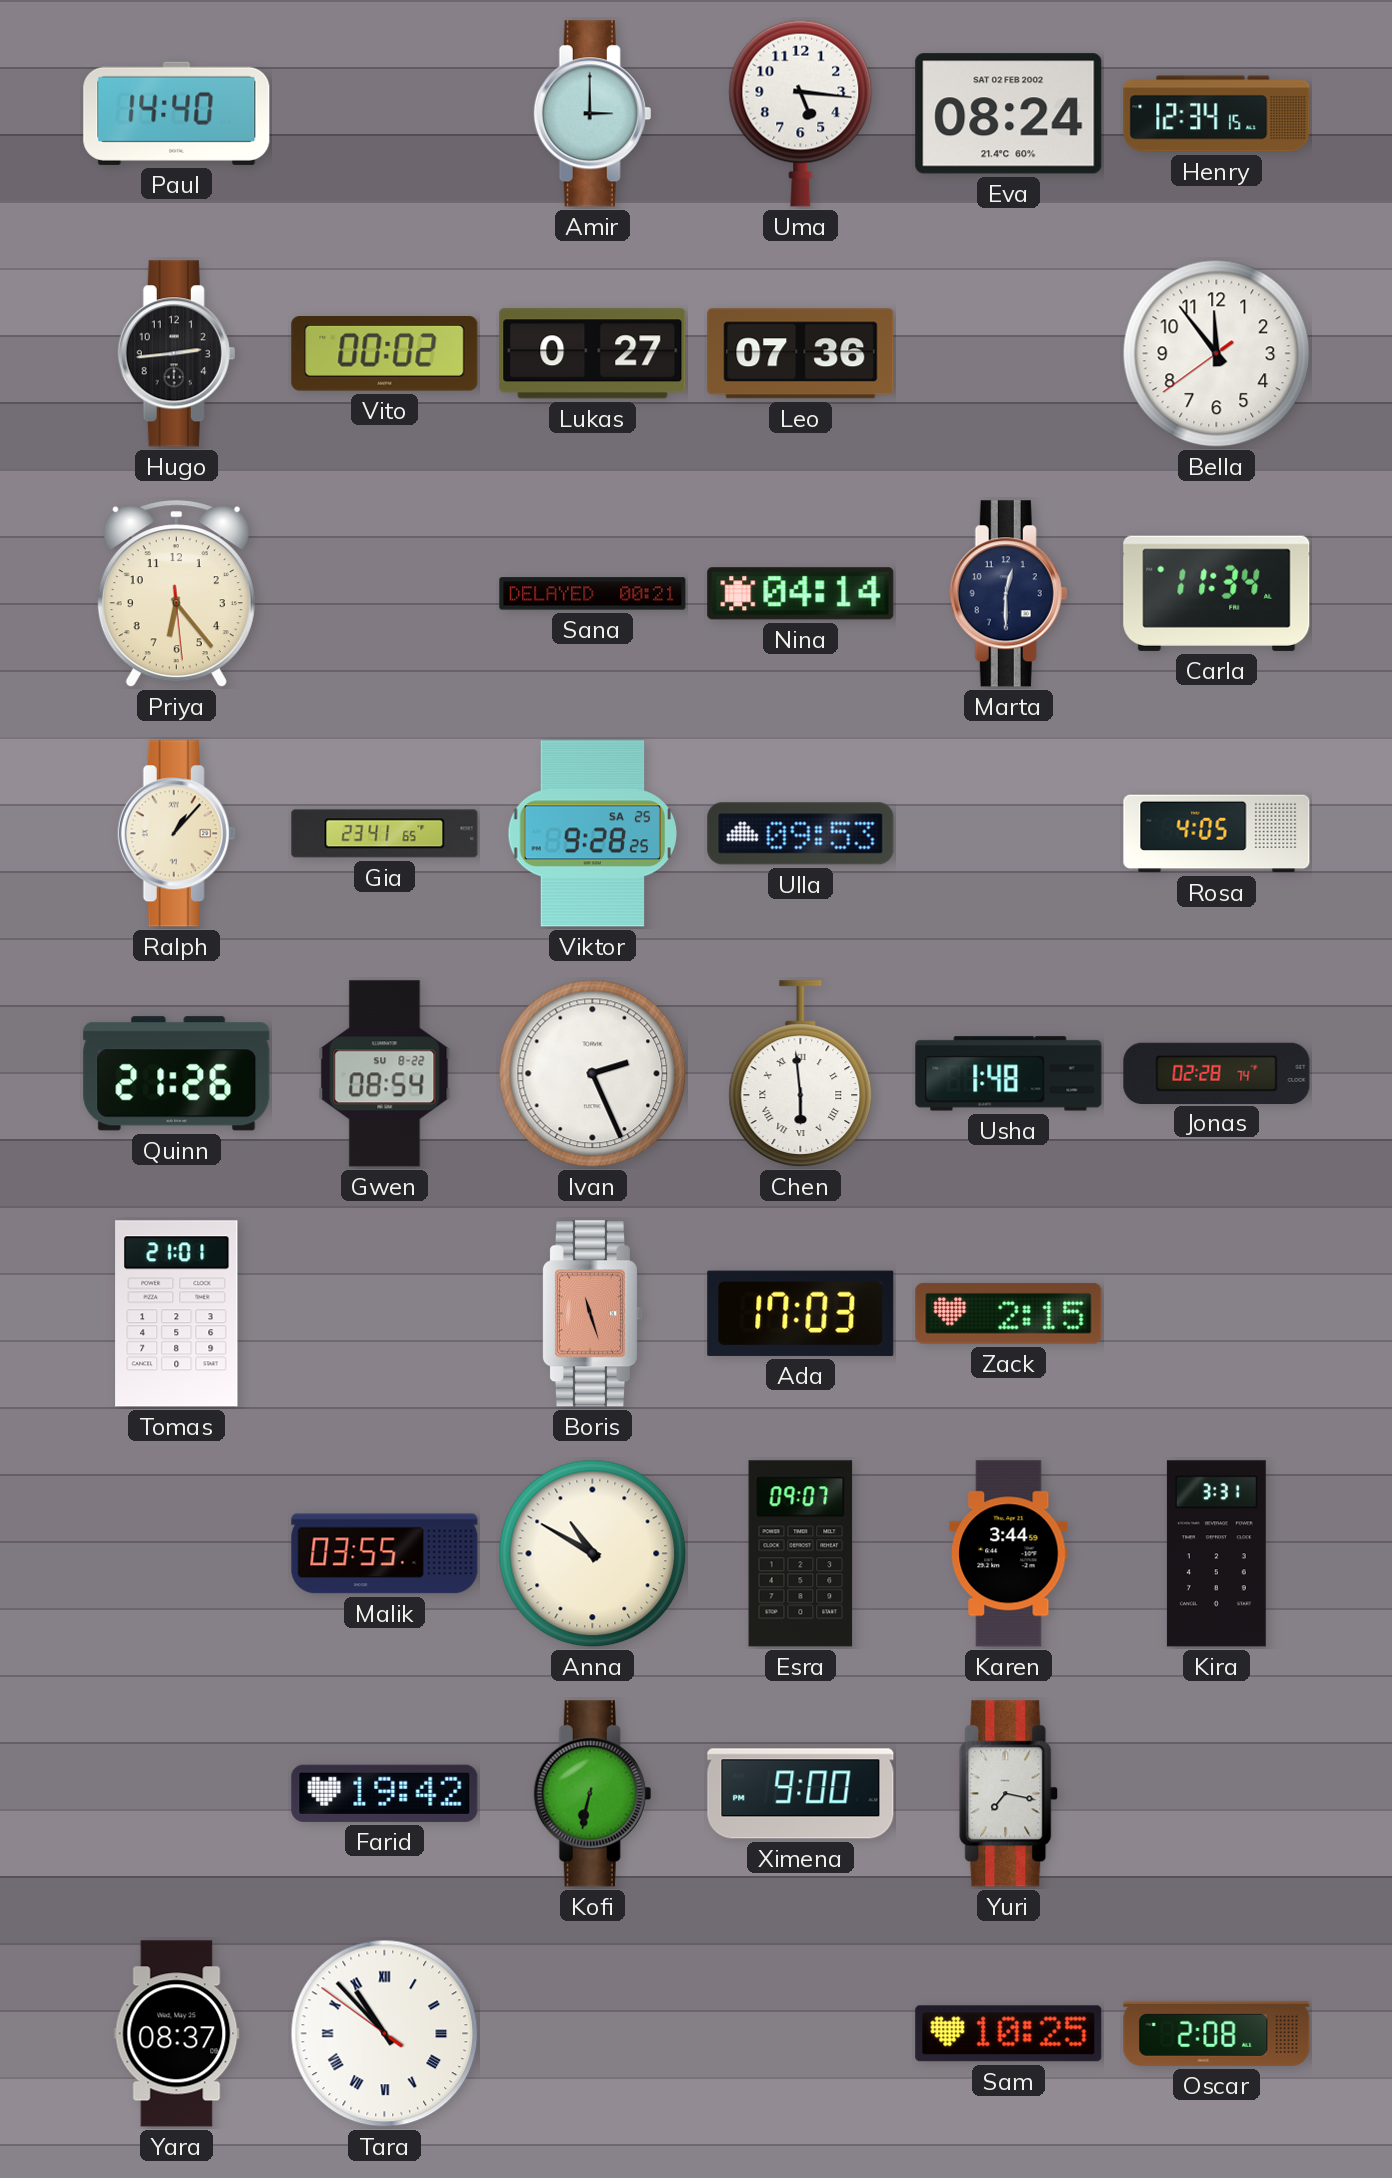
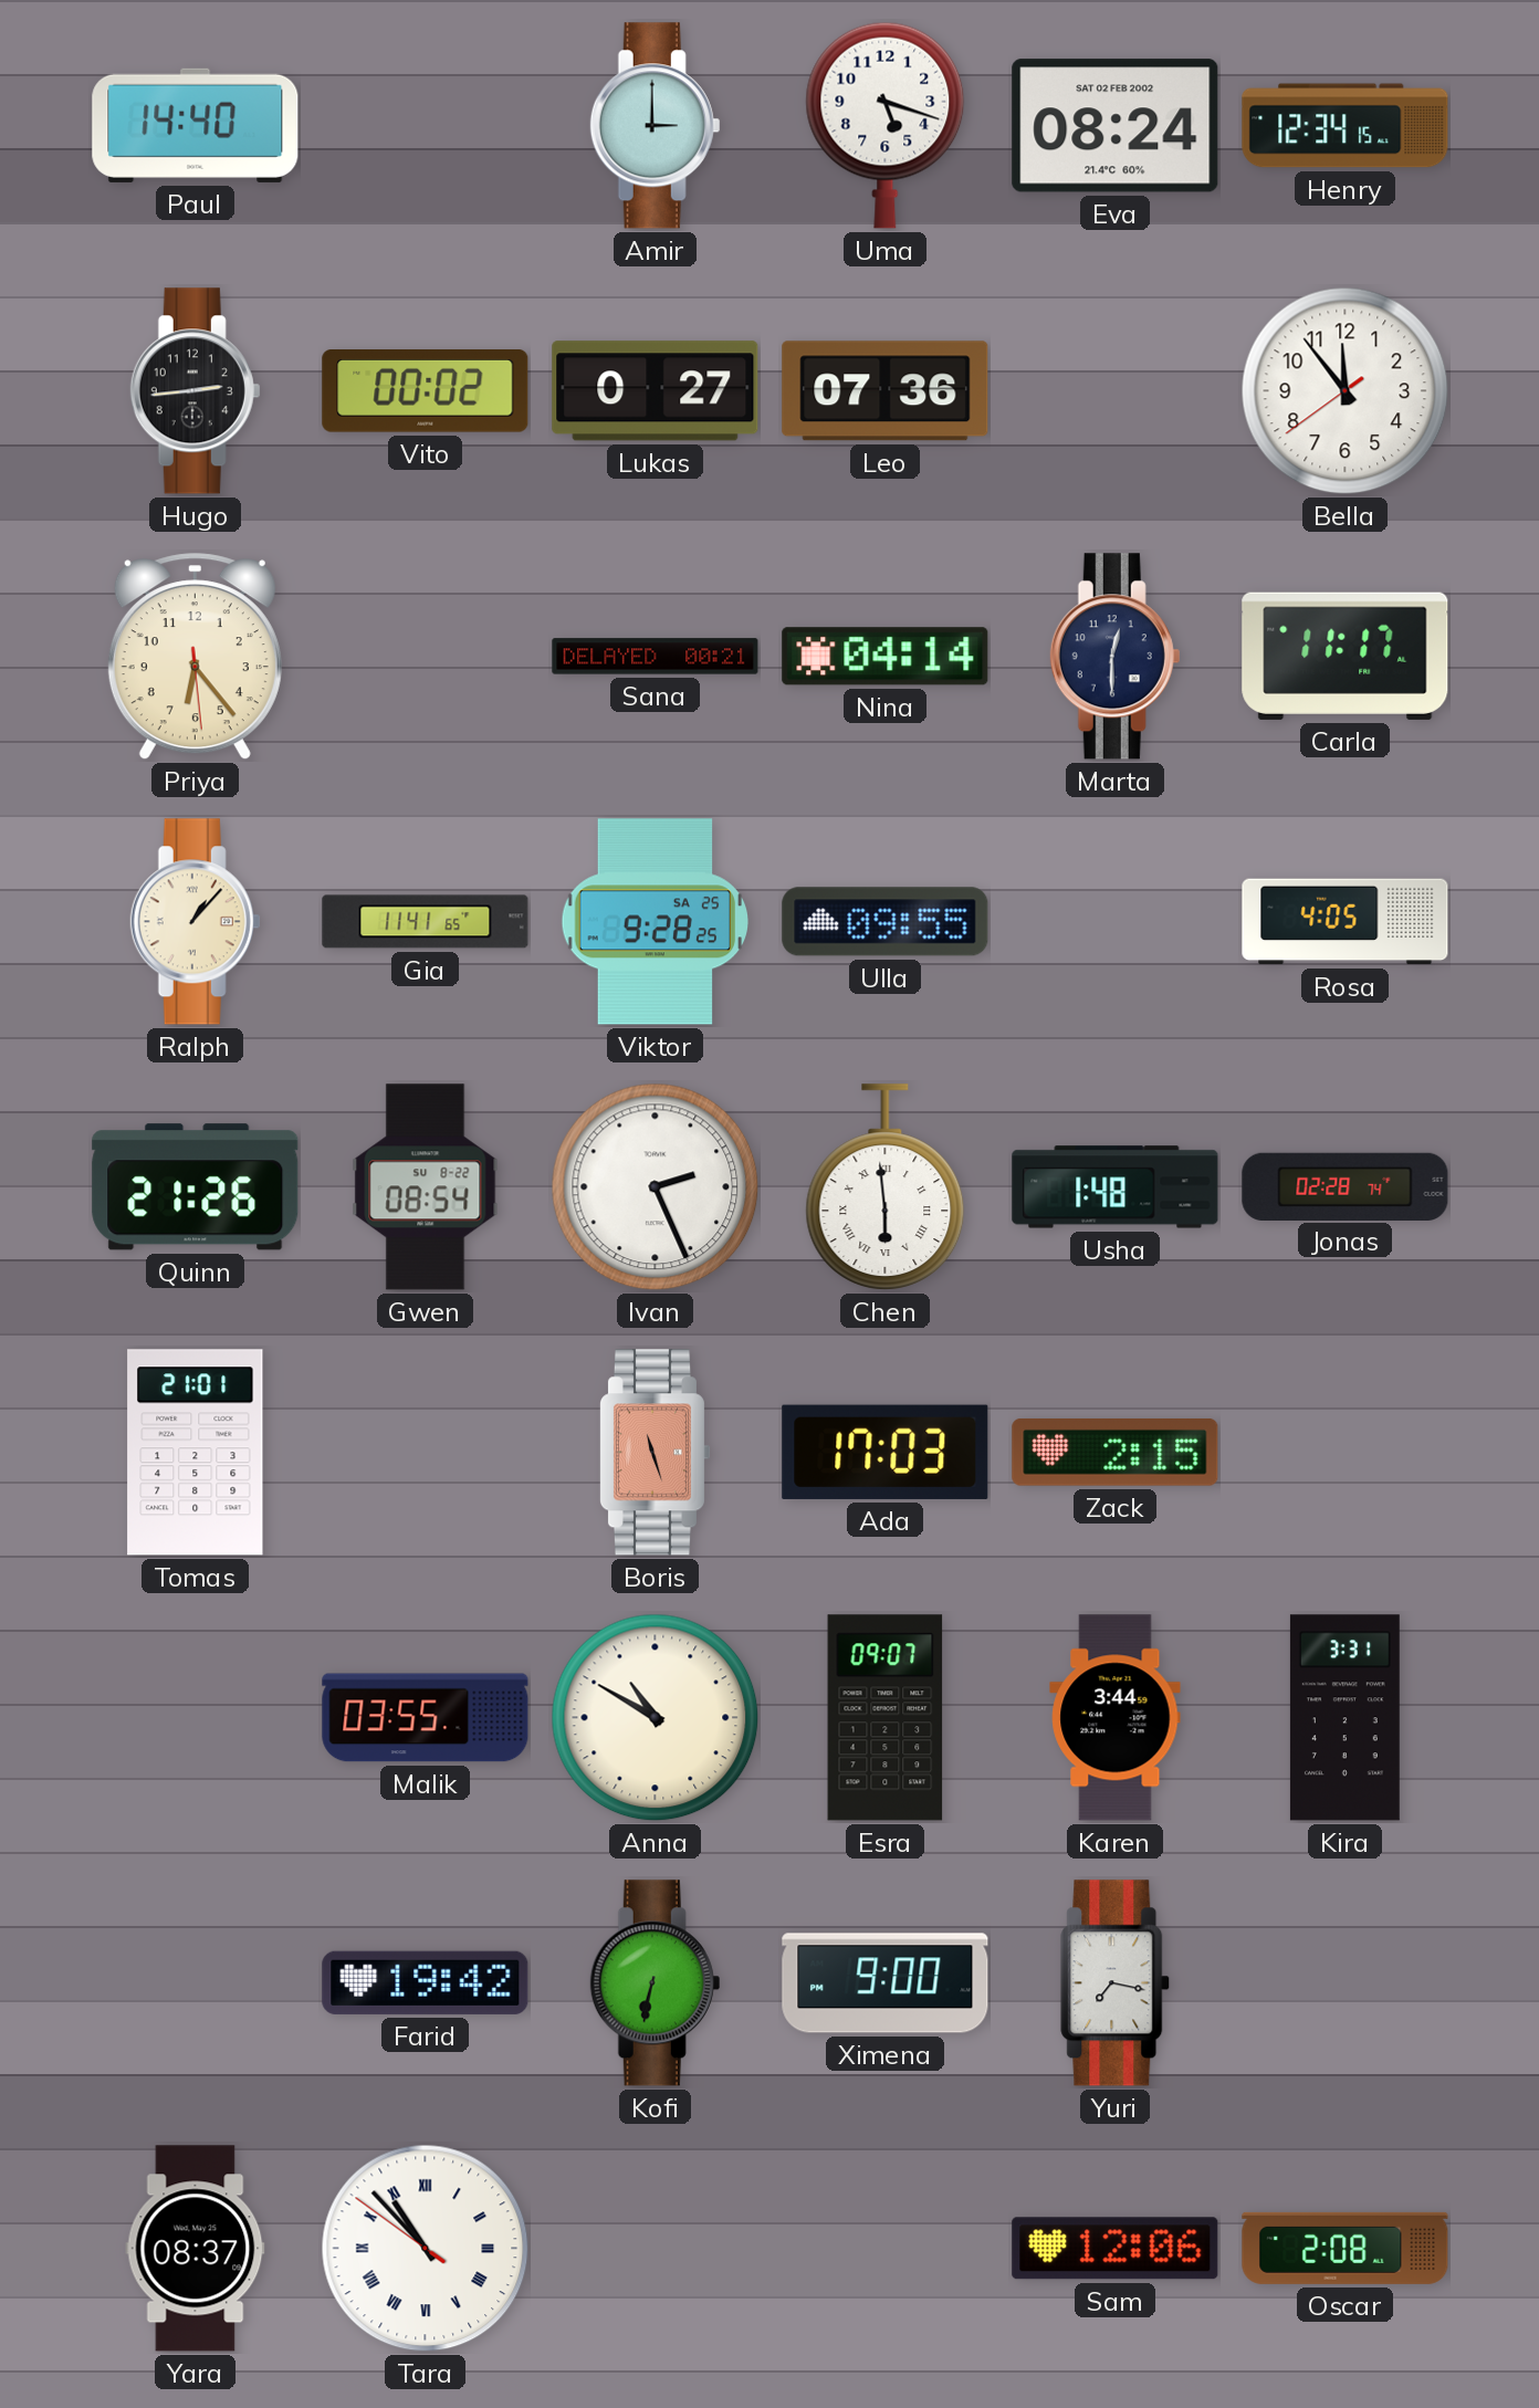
Uma: 5:16 -> 5:18 (886, 125)
Carla: 11:34 -> 11:17 (1346, 656)
Gia: 23:41 -> 11:41 (426, 922)
Ulla: 09:53 -> 09:55 (886, 922)
Sam: 10:25 -> 12:06 (1116, 2249)
